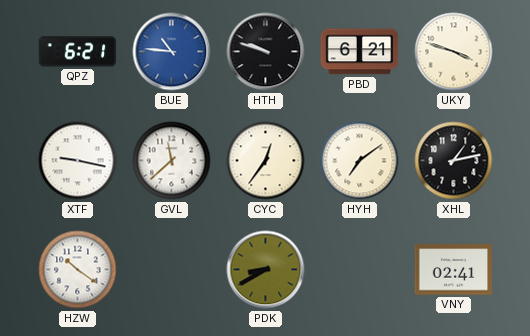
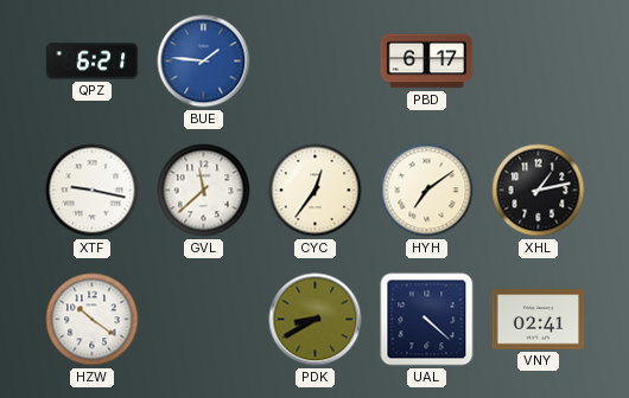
BUE: 10:46 -> 1:46 (204, 62)
HTH: 9:48 -> none (266, 52)
PBD: 6:21 -> 6:17 (427, 62)
UKY: 3:48 -> none (454, 52)
UAL: none -> 4:22 (427, 320)
